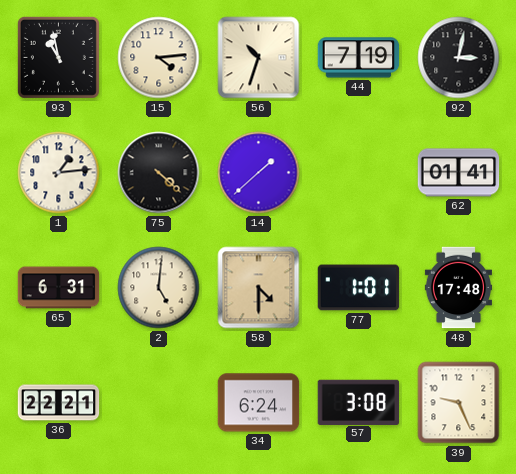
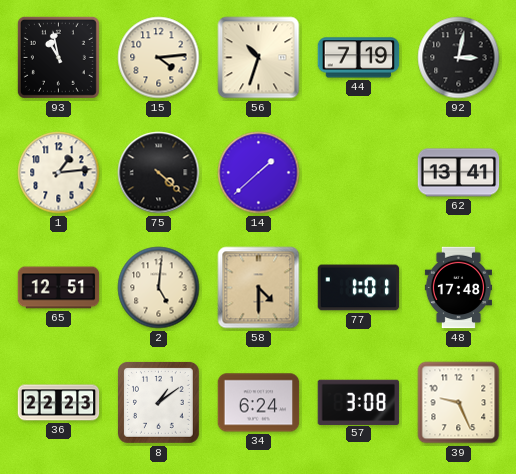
62: 01:41 -> 13:41 (459, 173)
65: 6:31 -> 12:51 (59, 288)
36: 22:21 -> 22:23 (59, 403)
8: none -> 1:09 (159, 403)
